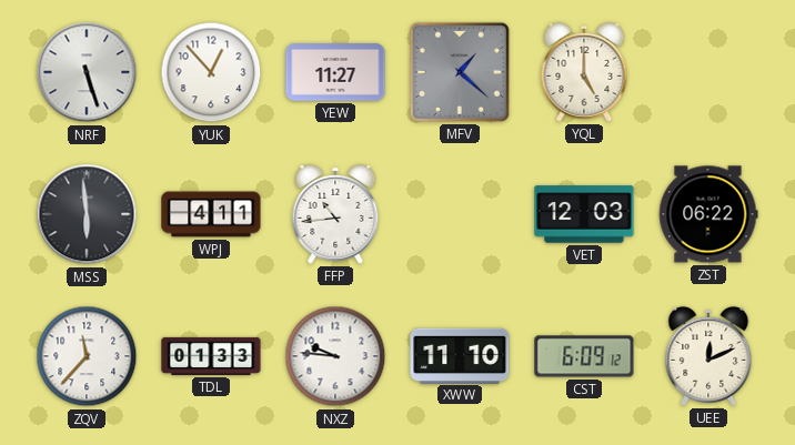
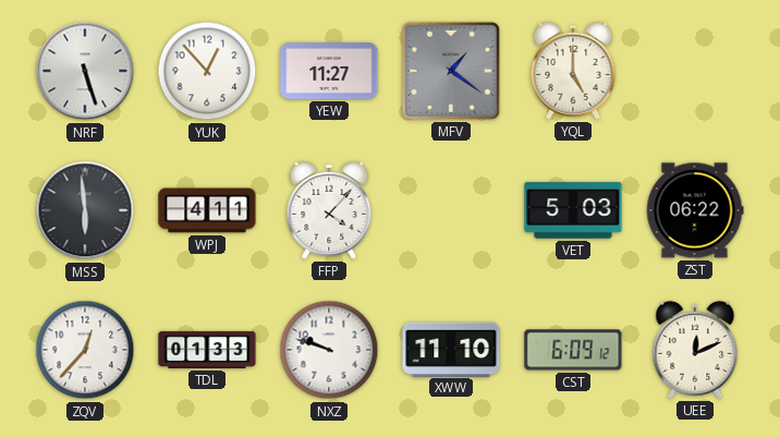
MFV: 1:22 -> 1:21 (451, 71)
FFP: 10:44 -> 4:07 (329, 210)
VET: 12:03 -> 5:03 (573, 210)
ZQV: 11:37 -> 12:37 (85, 350)
NXZ: 9:46 -> 9:48 (329, 350)
